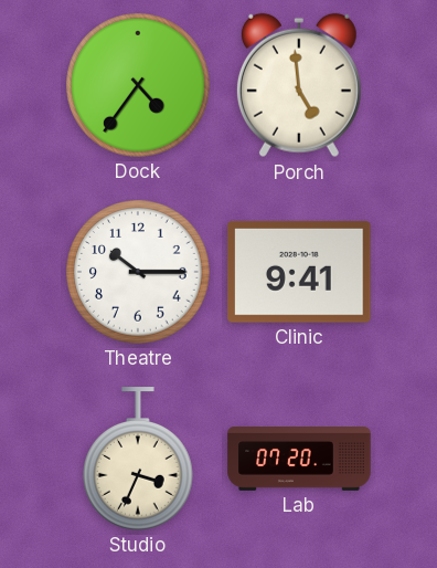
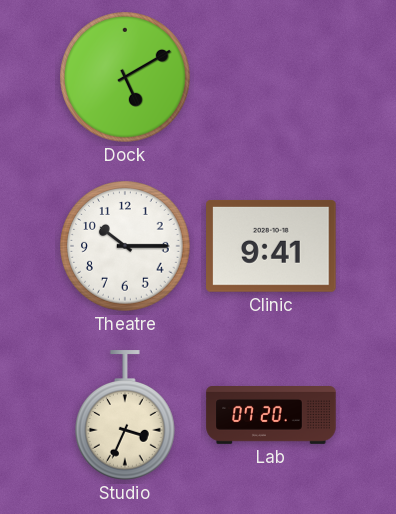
Dock: 4:36 -> 5:10 (125, 77)
Porch: 4:59 -> none (299, 85)
